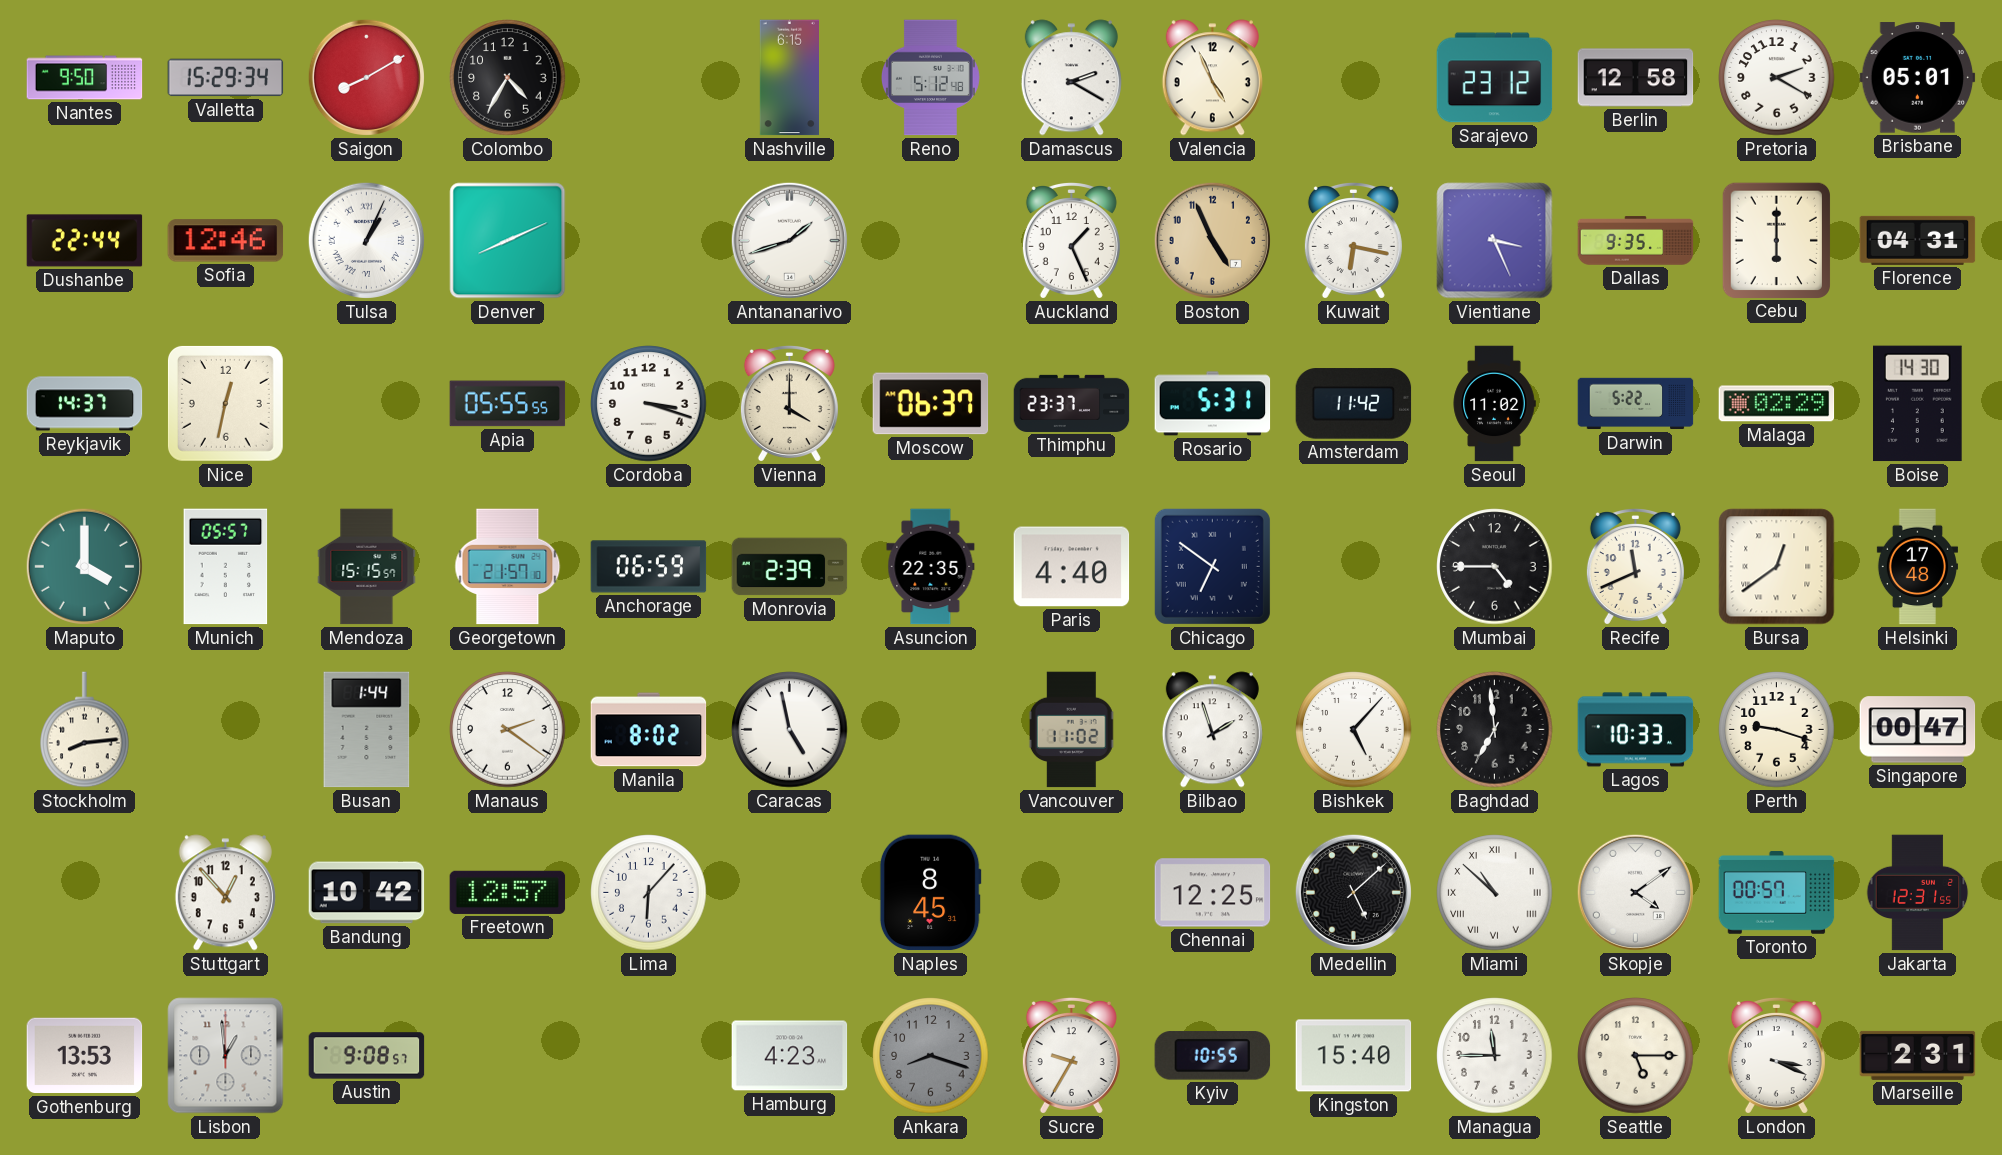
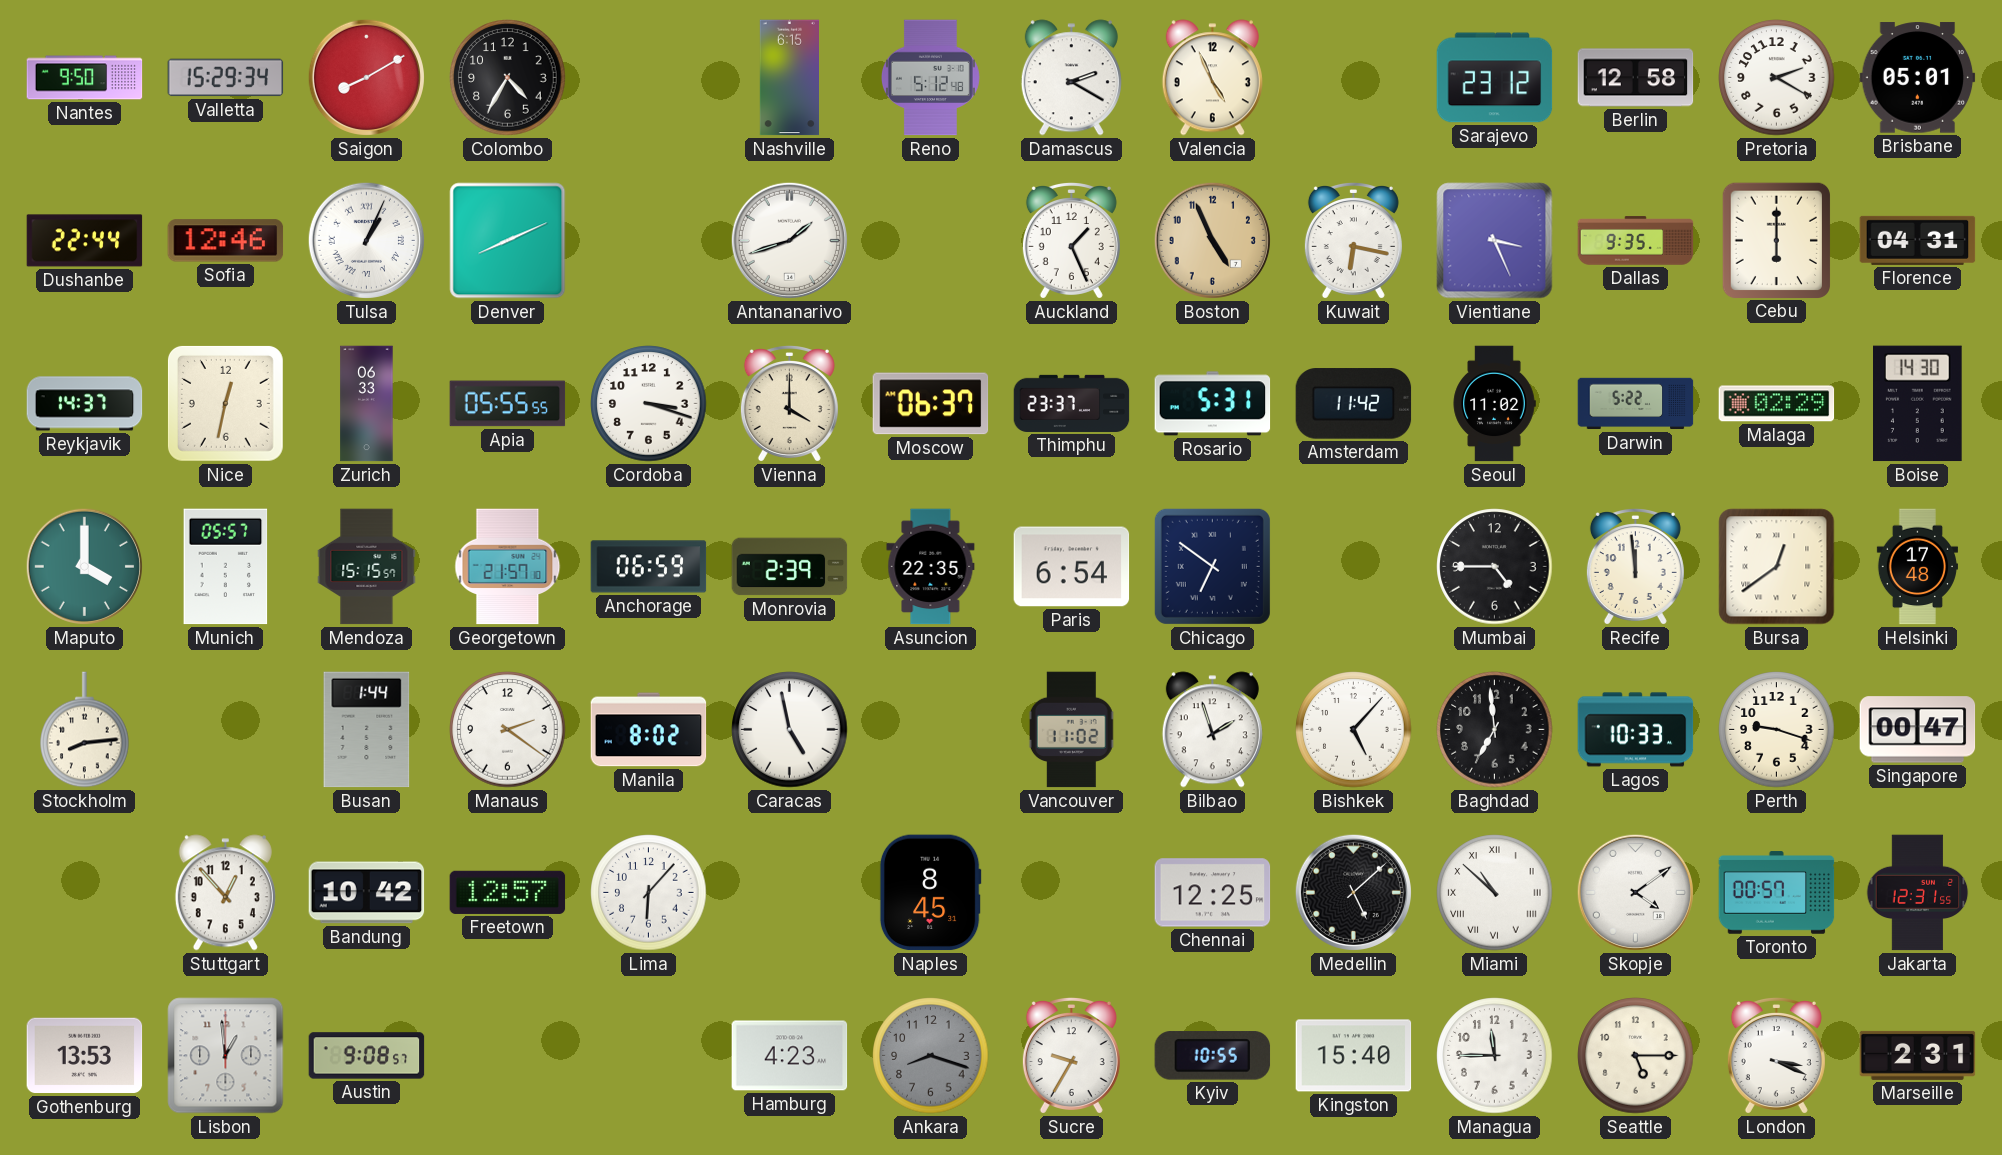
Zurich: none -> 06:33 (367, 404)
Paris: 4:40 -> 6:54 (1072, 567)
Recife: 11:41 -> 11:59 (1635, 567)
